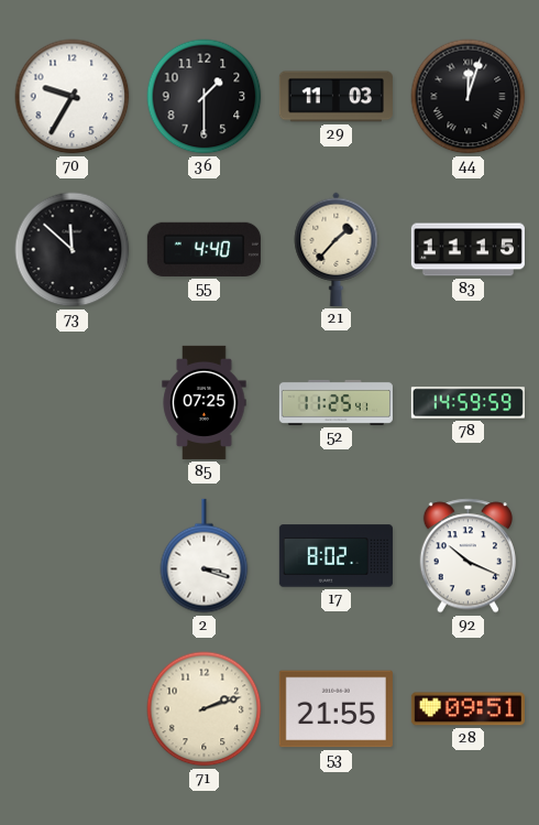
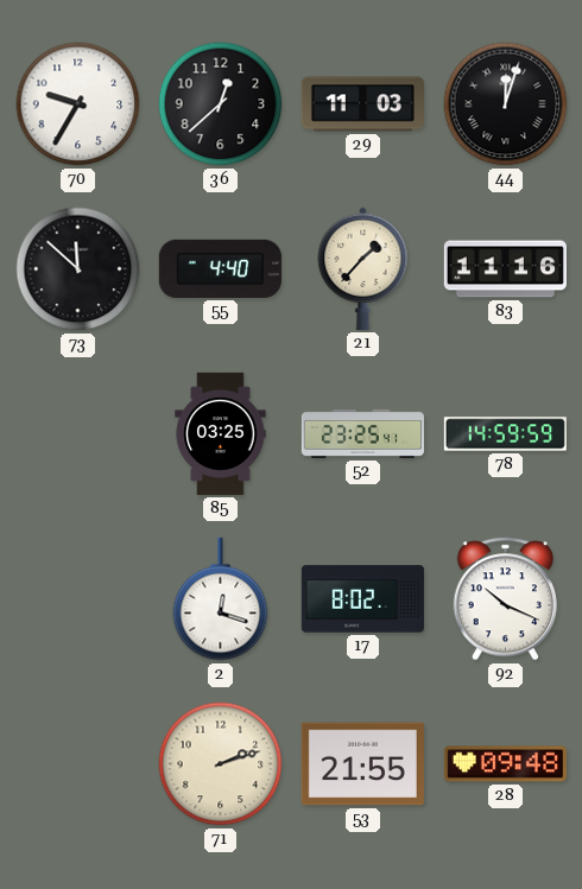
36: 1:30 -> 12:38 (221, 104)
83: 11:15 -> 11:16 (505, 269)
85: 07:25 -> 03:25 (221, 433)
52: 11:25 -> 23:25 (362, 433)
2: 3:18 -> 12:18 (221, 599)
28: 09:51 -> 09:48 (505, 764)
